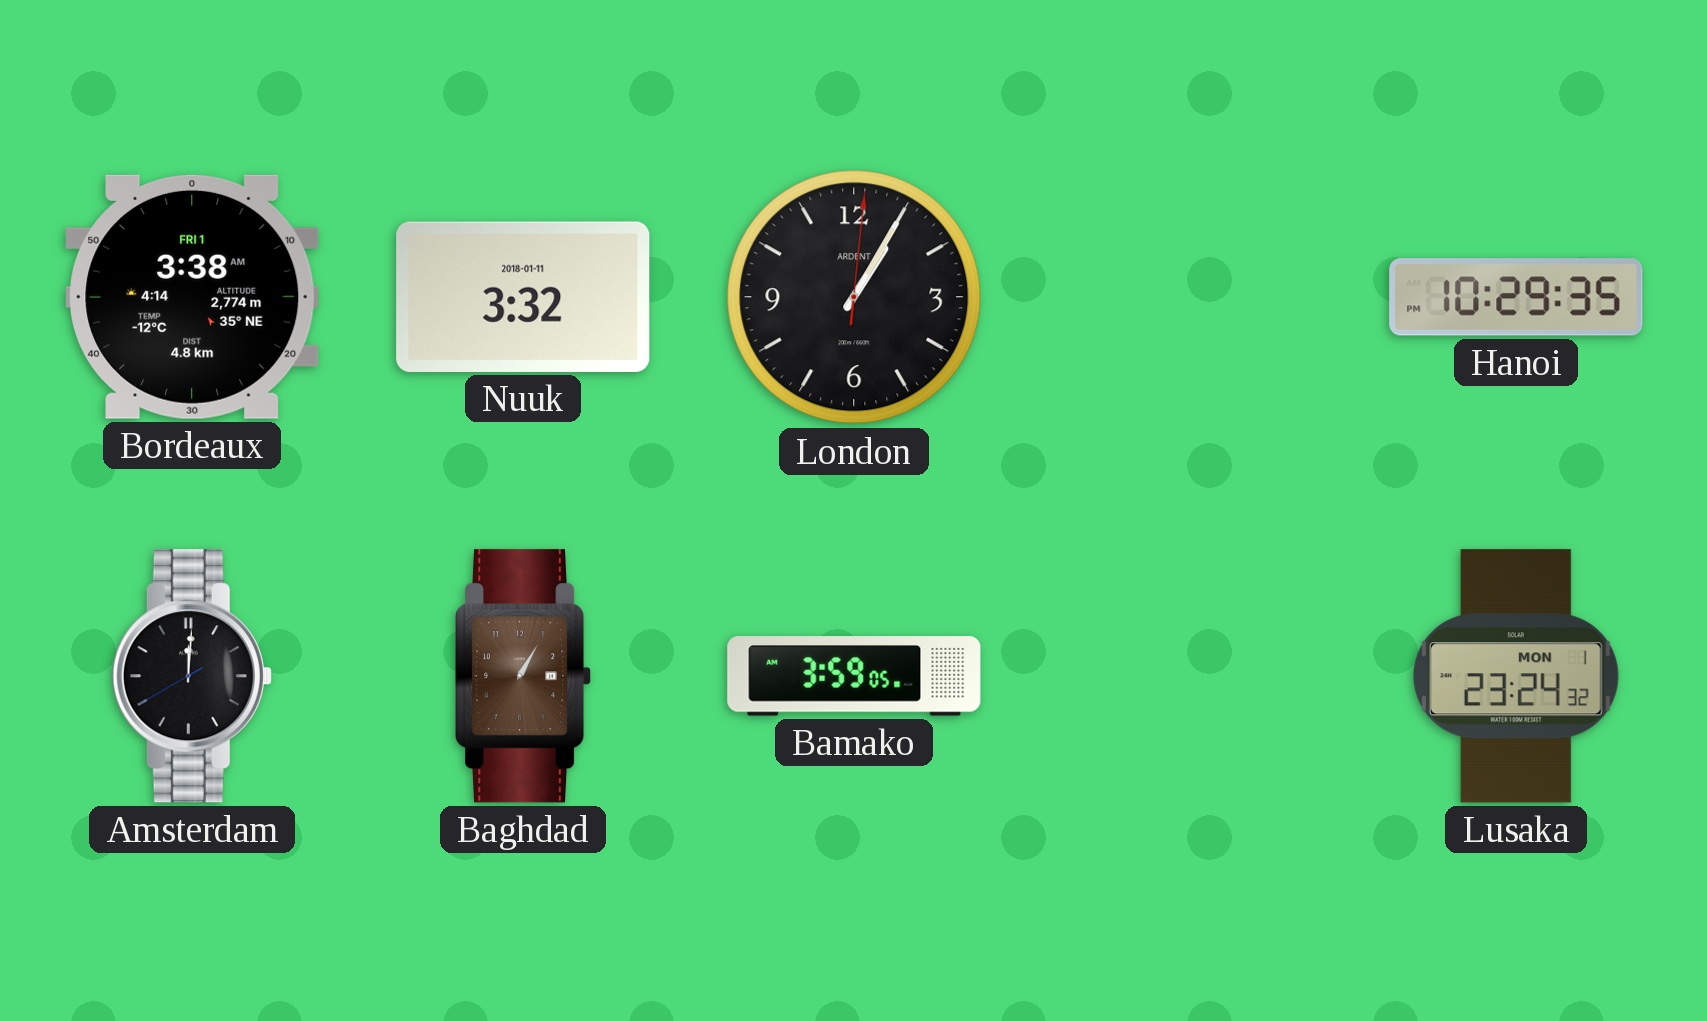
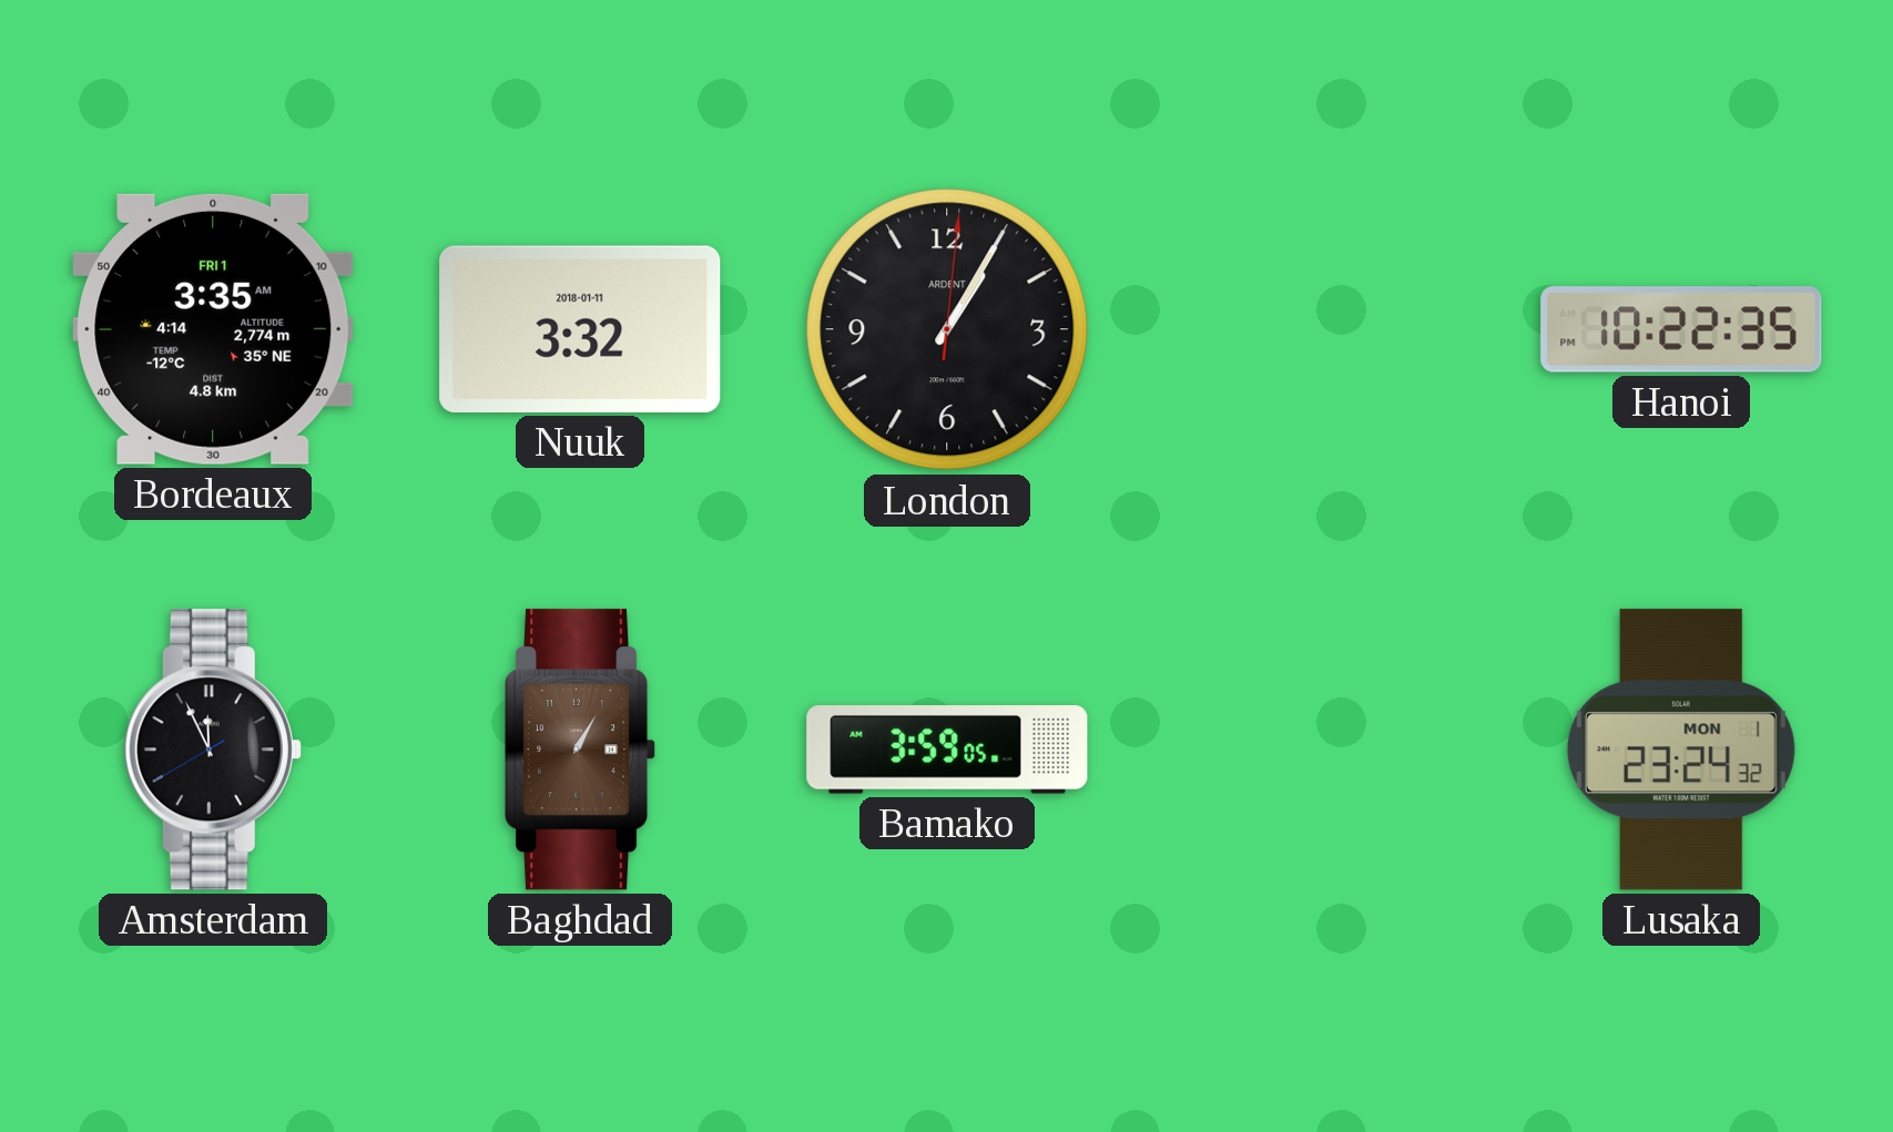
Bordeaux: 3:38 -> 3:35 (213, 329)
Hanoi: 10:29 -> 10:22 (1681, 329)
Amsterdam: 12:00 -> 11:55 (213, 749)
